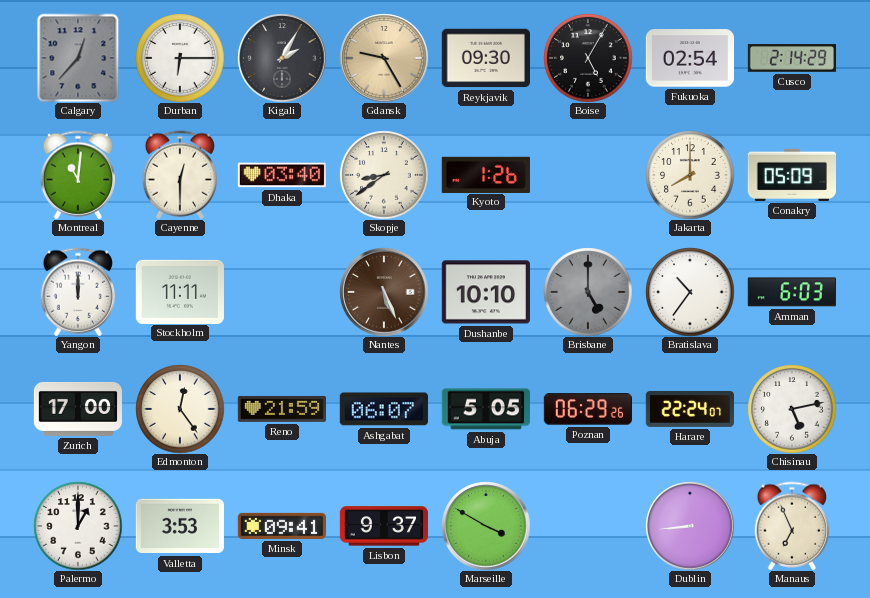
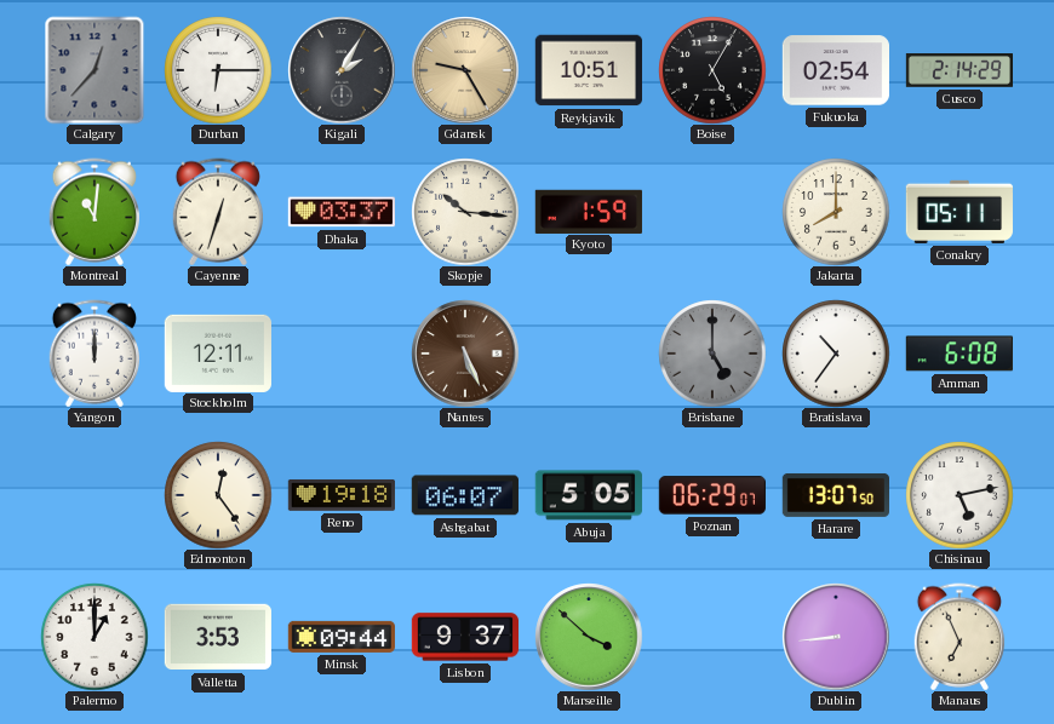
Reykjavik: 09:30 -> 10:51 (588, 70)
Cayenne: 12:30 -> 12:33 (217, 212)
Dhaka: 03:40 -> 03:37 (342, 212)
Skopje: 8:39 -> 10:16 (465, 212)
Kyoto: 1:26 -> 1:59 (589, 211)
Conakry: 05:09 -> 05:11 (960, 212)
Stockholm: 11:11 -> 12:11 (218, 352)
Dushanbe: 10:10 -> none (486, 292)
Amman: 6:03 -> 6:08 (960, 354)
Zurich: 17:00 -> none (77, 410)
Reno: 21:59 -> 19:18 (340, 495)
Poznan: 06:29:26 -> 06:29:07 (711, 495)
Harare: 22:24 -> 13:07 (835, 495)
Minsk: 09:41 -> 09:44 (342, 637)
Marseille: 3:50 -> 3:52 (589, 637)
